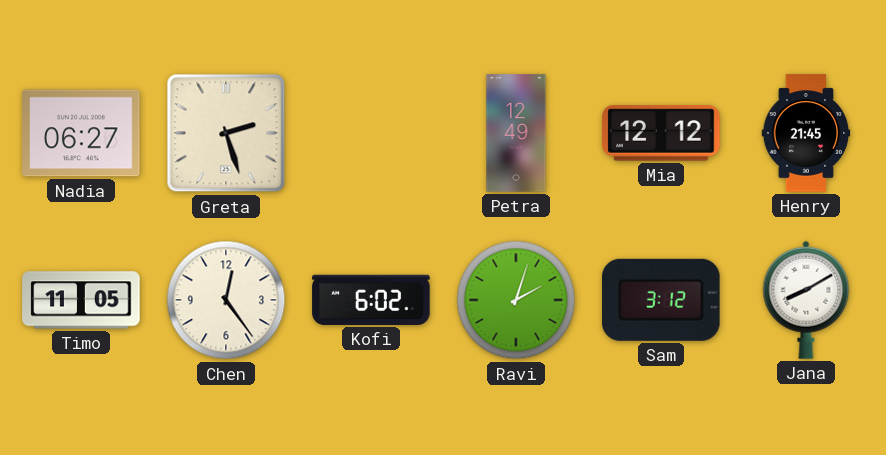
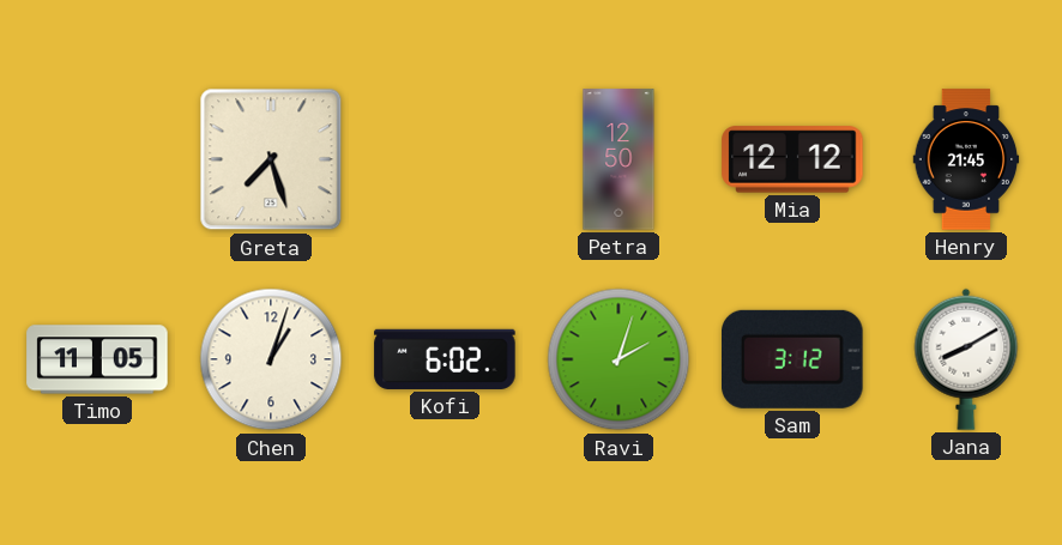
Nadia: 06:27 -> none (81, 133)
Greta: 2:27 -> 7:27 (271, 159)
Petra: 12:49 -> 12:50 (619, 159)
Chen: 12:24 -> 1:03 (271, 359)
